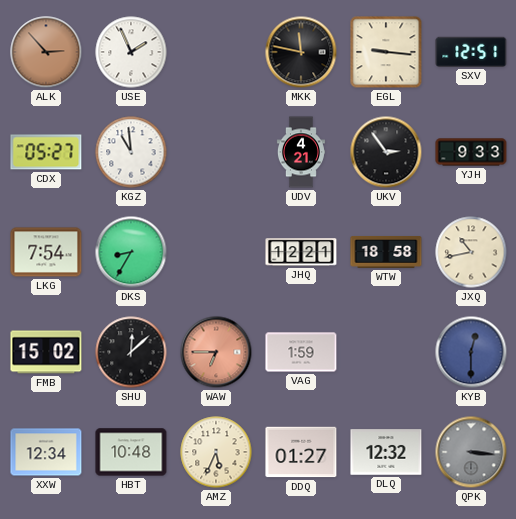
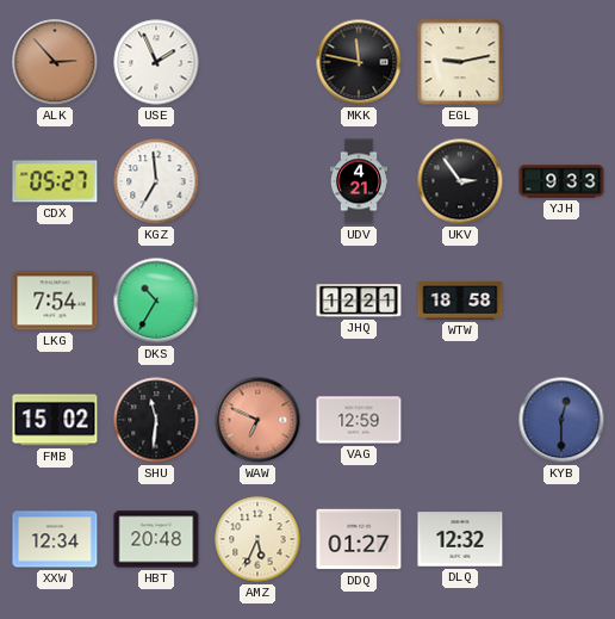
EGL: 9:16 -> 9:13 (460, 62)
SXV: 12:51 -> none (471, 52)
KGZ: 10:59 -> 6:59 (156, 181)
DKS: 8:35 -> 10:35 (156, 301)
JXQ: 10:43 -> none (471, 252)
SHU: 12:08 -> 11:31 (156, 420)
WAW: 6:45 -> 6:49 (257, 420)
VAG: 1:59 -> 12:59 (359, 420)
HBT: 10:48 -> 20:48 (156, 539)
QPK: 3:16 -> none (471, 452)
